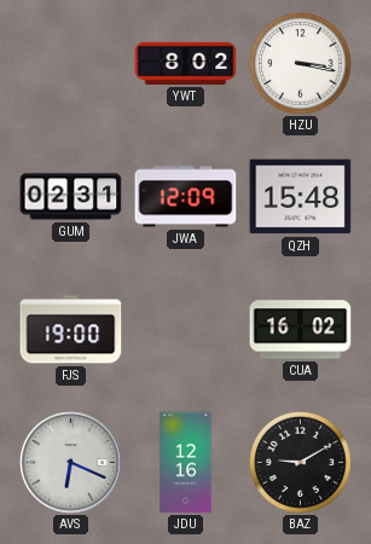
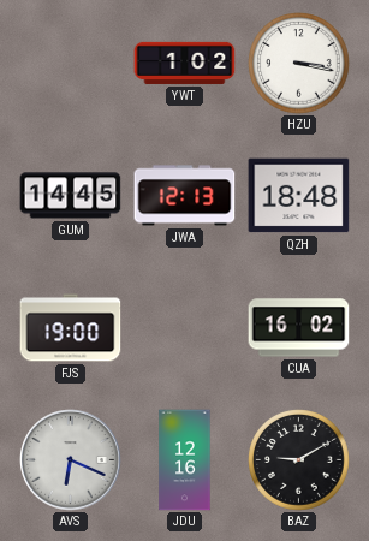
YWT: 8:02 -> 1:02 (185, 63)
GUM: 02:31 -> 14:45 (71, 196)
JWA: 12:09 -> 12:13 (185, 196)
QZH: 15:48 -> 18:48 (299, 196)
